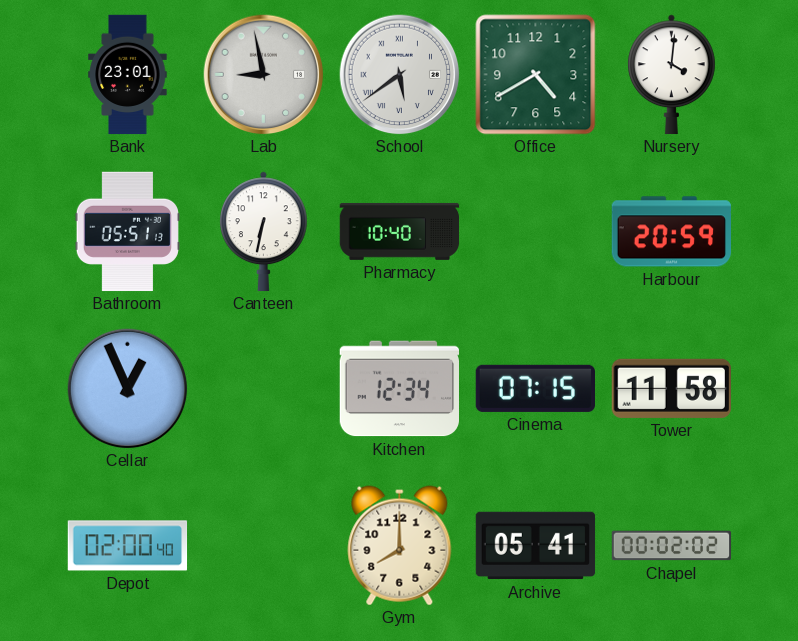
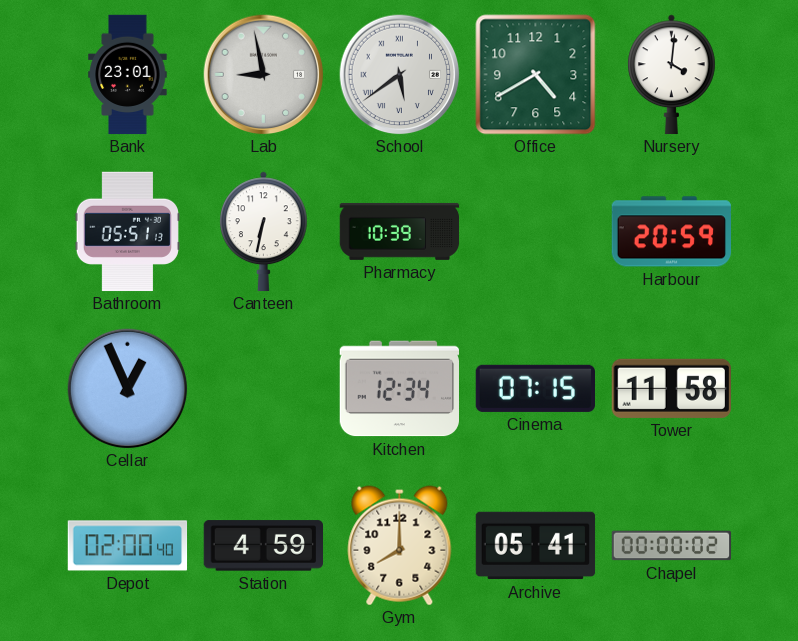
Pharmacy: 10:40 -> 10:39 (400, 231)
Station: none -> 4:59 (263, 546)
Chapel: 00:02 -> 00:00 (672, 546)
